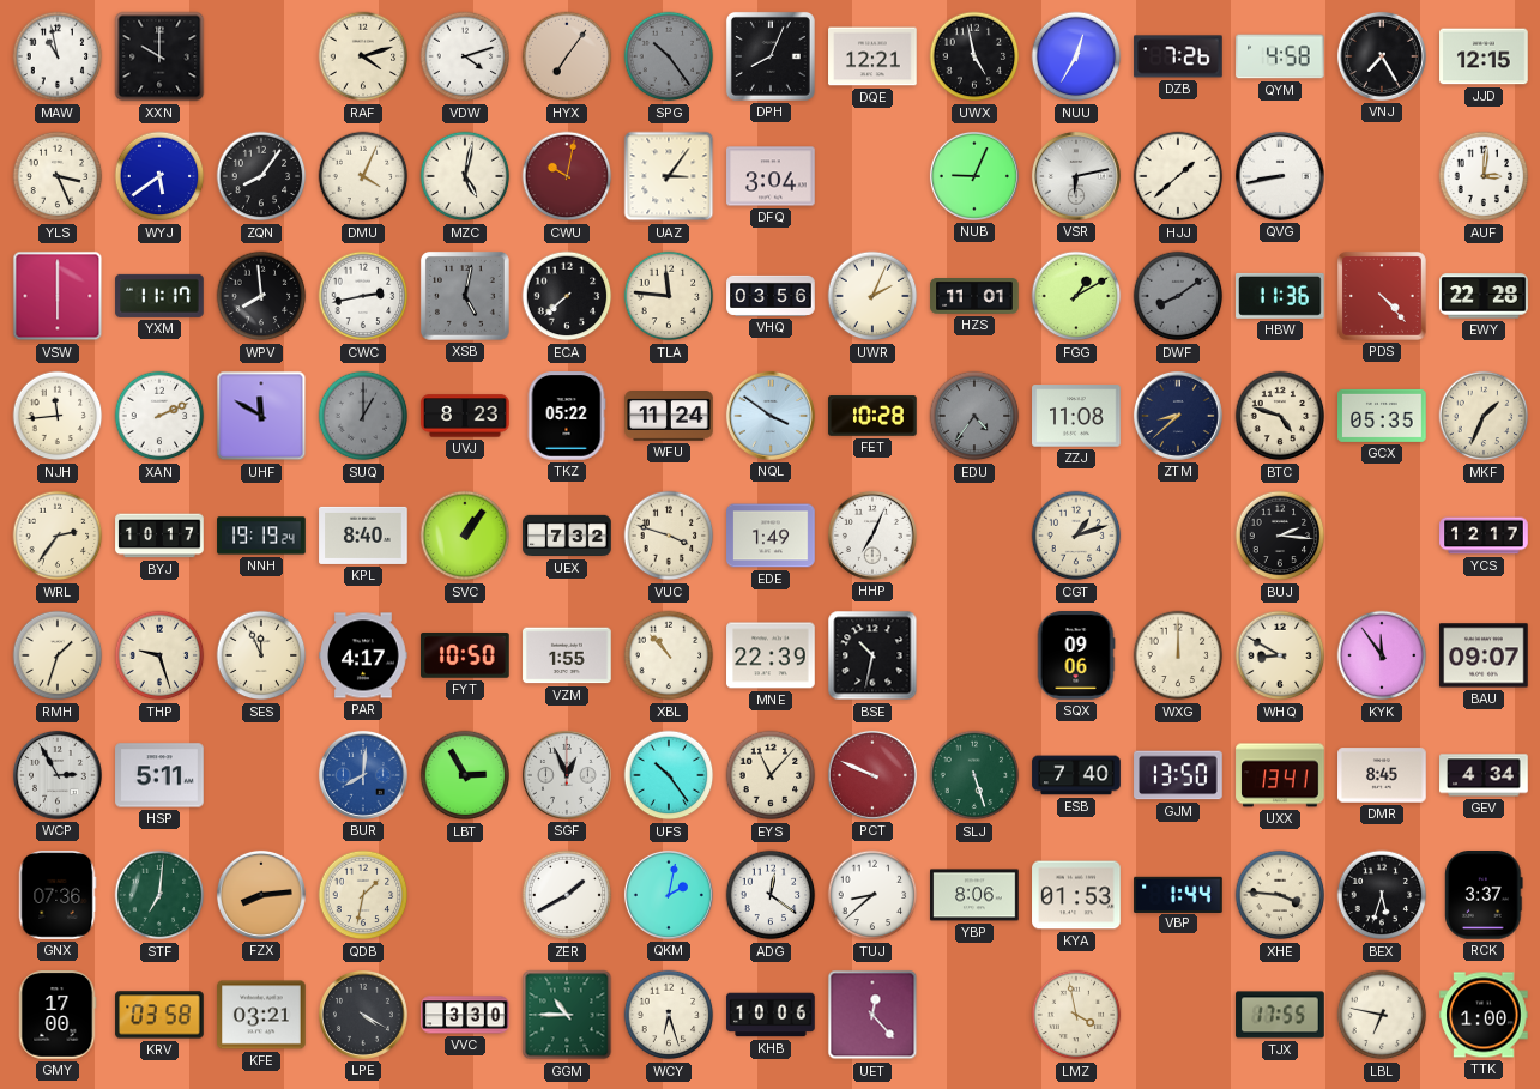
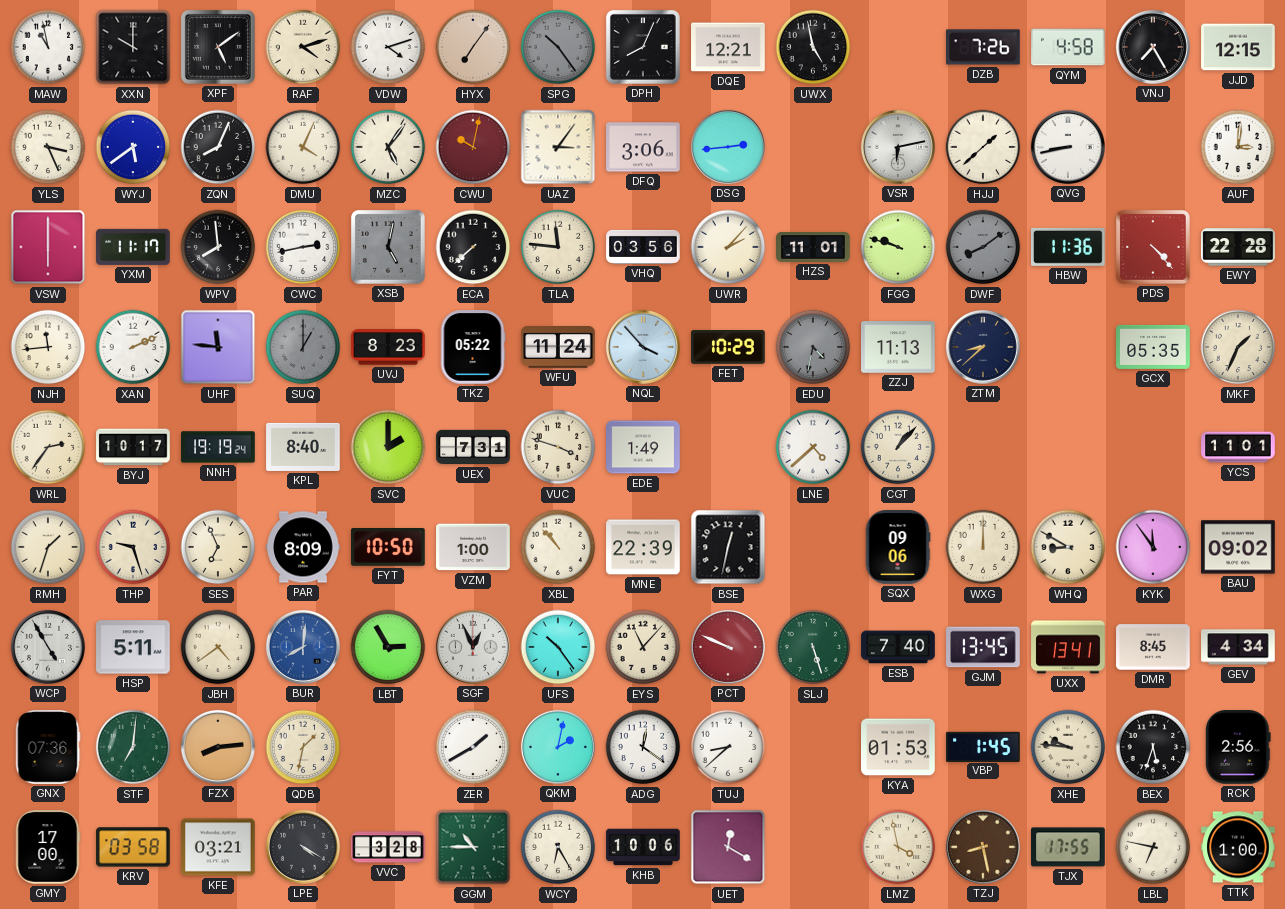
XPF: none -> 5:09 (218, 47)
NUU: 12:35 -> none (1076, 56)
ZQN: 8:06 -> 8:04 (218, 147)
MZC: 5:02 -> 5:06 (388, 147)
DFQ: 3:04 -> 3:06 (643, 147)
DSG: none -> 2:44 (728, 147)
NUB: 9:04 -> none (974, 176)
UWR: 2:04 -> 2:07 (728, 247)
FGG: 1:10 -> 9:48 (898, 247)
UHF: 11:50 -> 11:46 (218, 347)
NQL: 3:51 -> 3:53 (643, 347)
FET: 10:28 -> 10:29 (728, 348)
EDU: 4:36 -> 4:32 (813, 347)
ZZJ: 11:08 -> 11:13 (898, 347)
BTC: 4:48 -> none (1280, 416)
SVC: 1:06 -> 2:00 (388, 447)
UEX: 7:32 -> 7:31 (473, 447)
HHP: 7:04 -> none (872, 536)
LNE: none -> 4:38 (813, 447)
CGT: 1:12 -> 1:07 (898, 447)
BUJ: 2:16 -> none (1280, 536)
YCS: 12:17 -> 11:01 (1238, 447)
SES: 11:56 -> 6:56 (218, 547)
PAR: 4:17 -> 8:09 (303, 547)
VZM: 1:55 -> 1:00 (473, 547)
BSE: 10:32 -> 12:32 (728, 547)
BAU: 09:07 -> 09:02 (1238, 547)
WCP: 2:55 -> 4:55 (48, 647)
JBH: none -> 4:39 (218, 647)
GJM: 13:50 -> 13:45 (983, 647)
YBP: 8:06 -> none (974, 895)
VBP: 1:44 -> 1:45 (983, 746)
XHE: 3:46 -> 9:46 (1068, 747)
RCK: 3:37 -> 2:56 (1238, 747)
VVC: 3:30 -> 3:28 (388, 847)
WCY: 6:27 -> 6:25 (558, 847)
UET: 12:23 -> 12:20 (728, 847)
TZJ: none -> 8:28 (983, 847)
